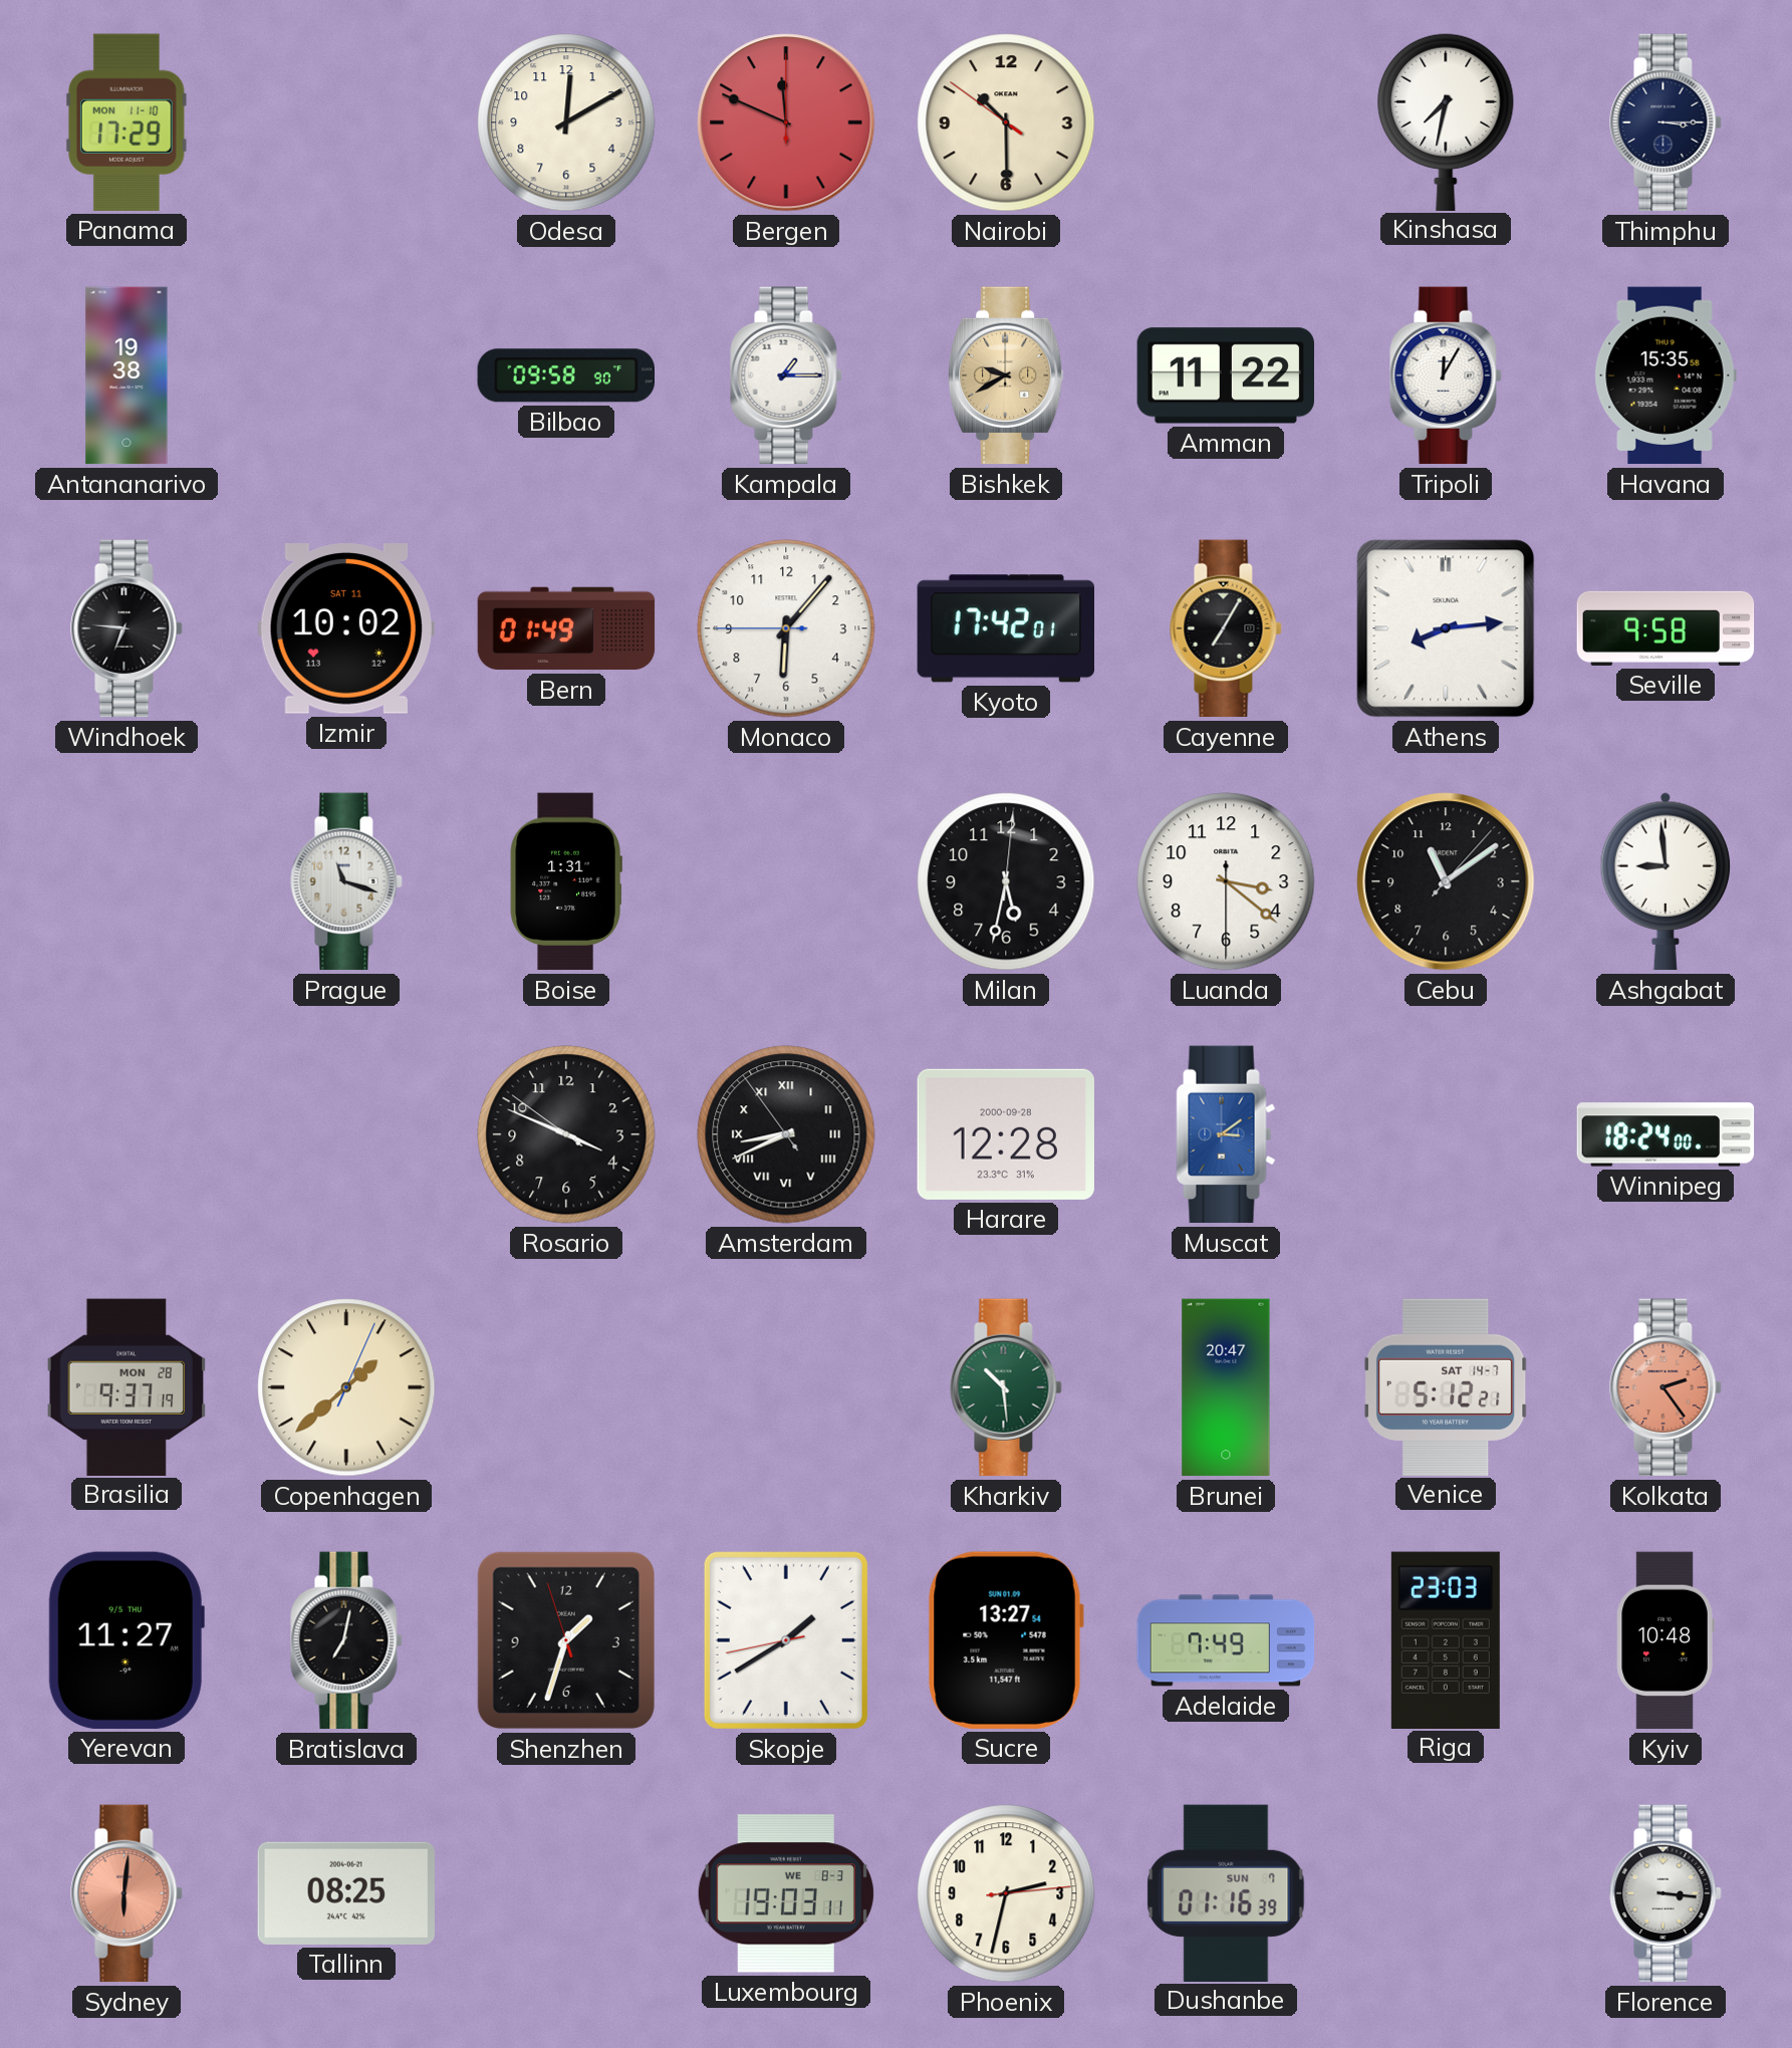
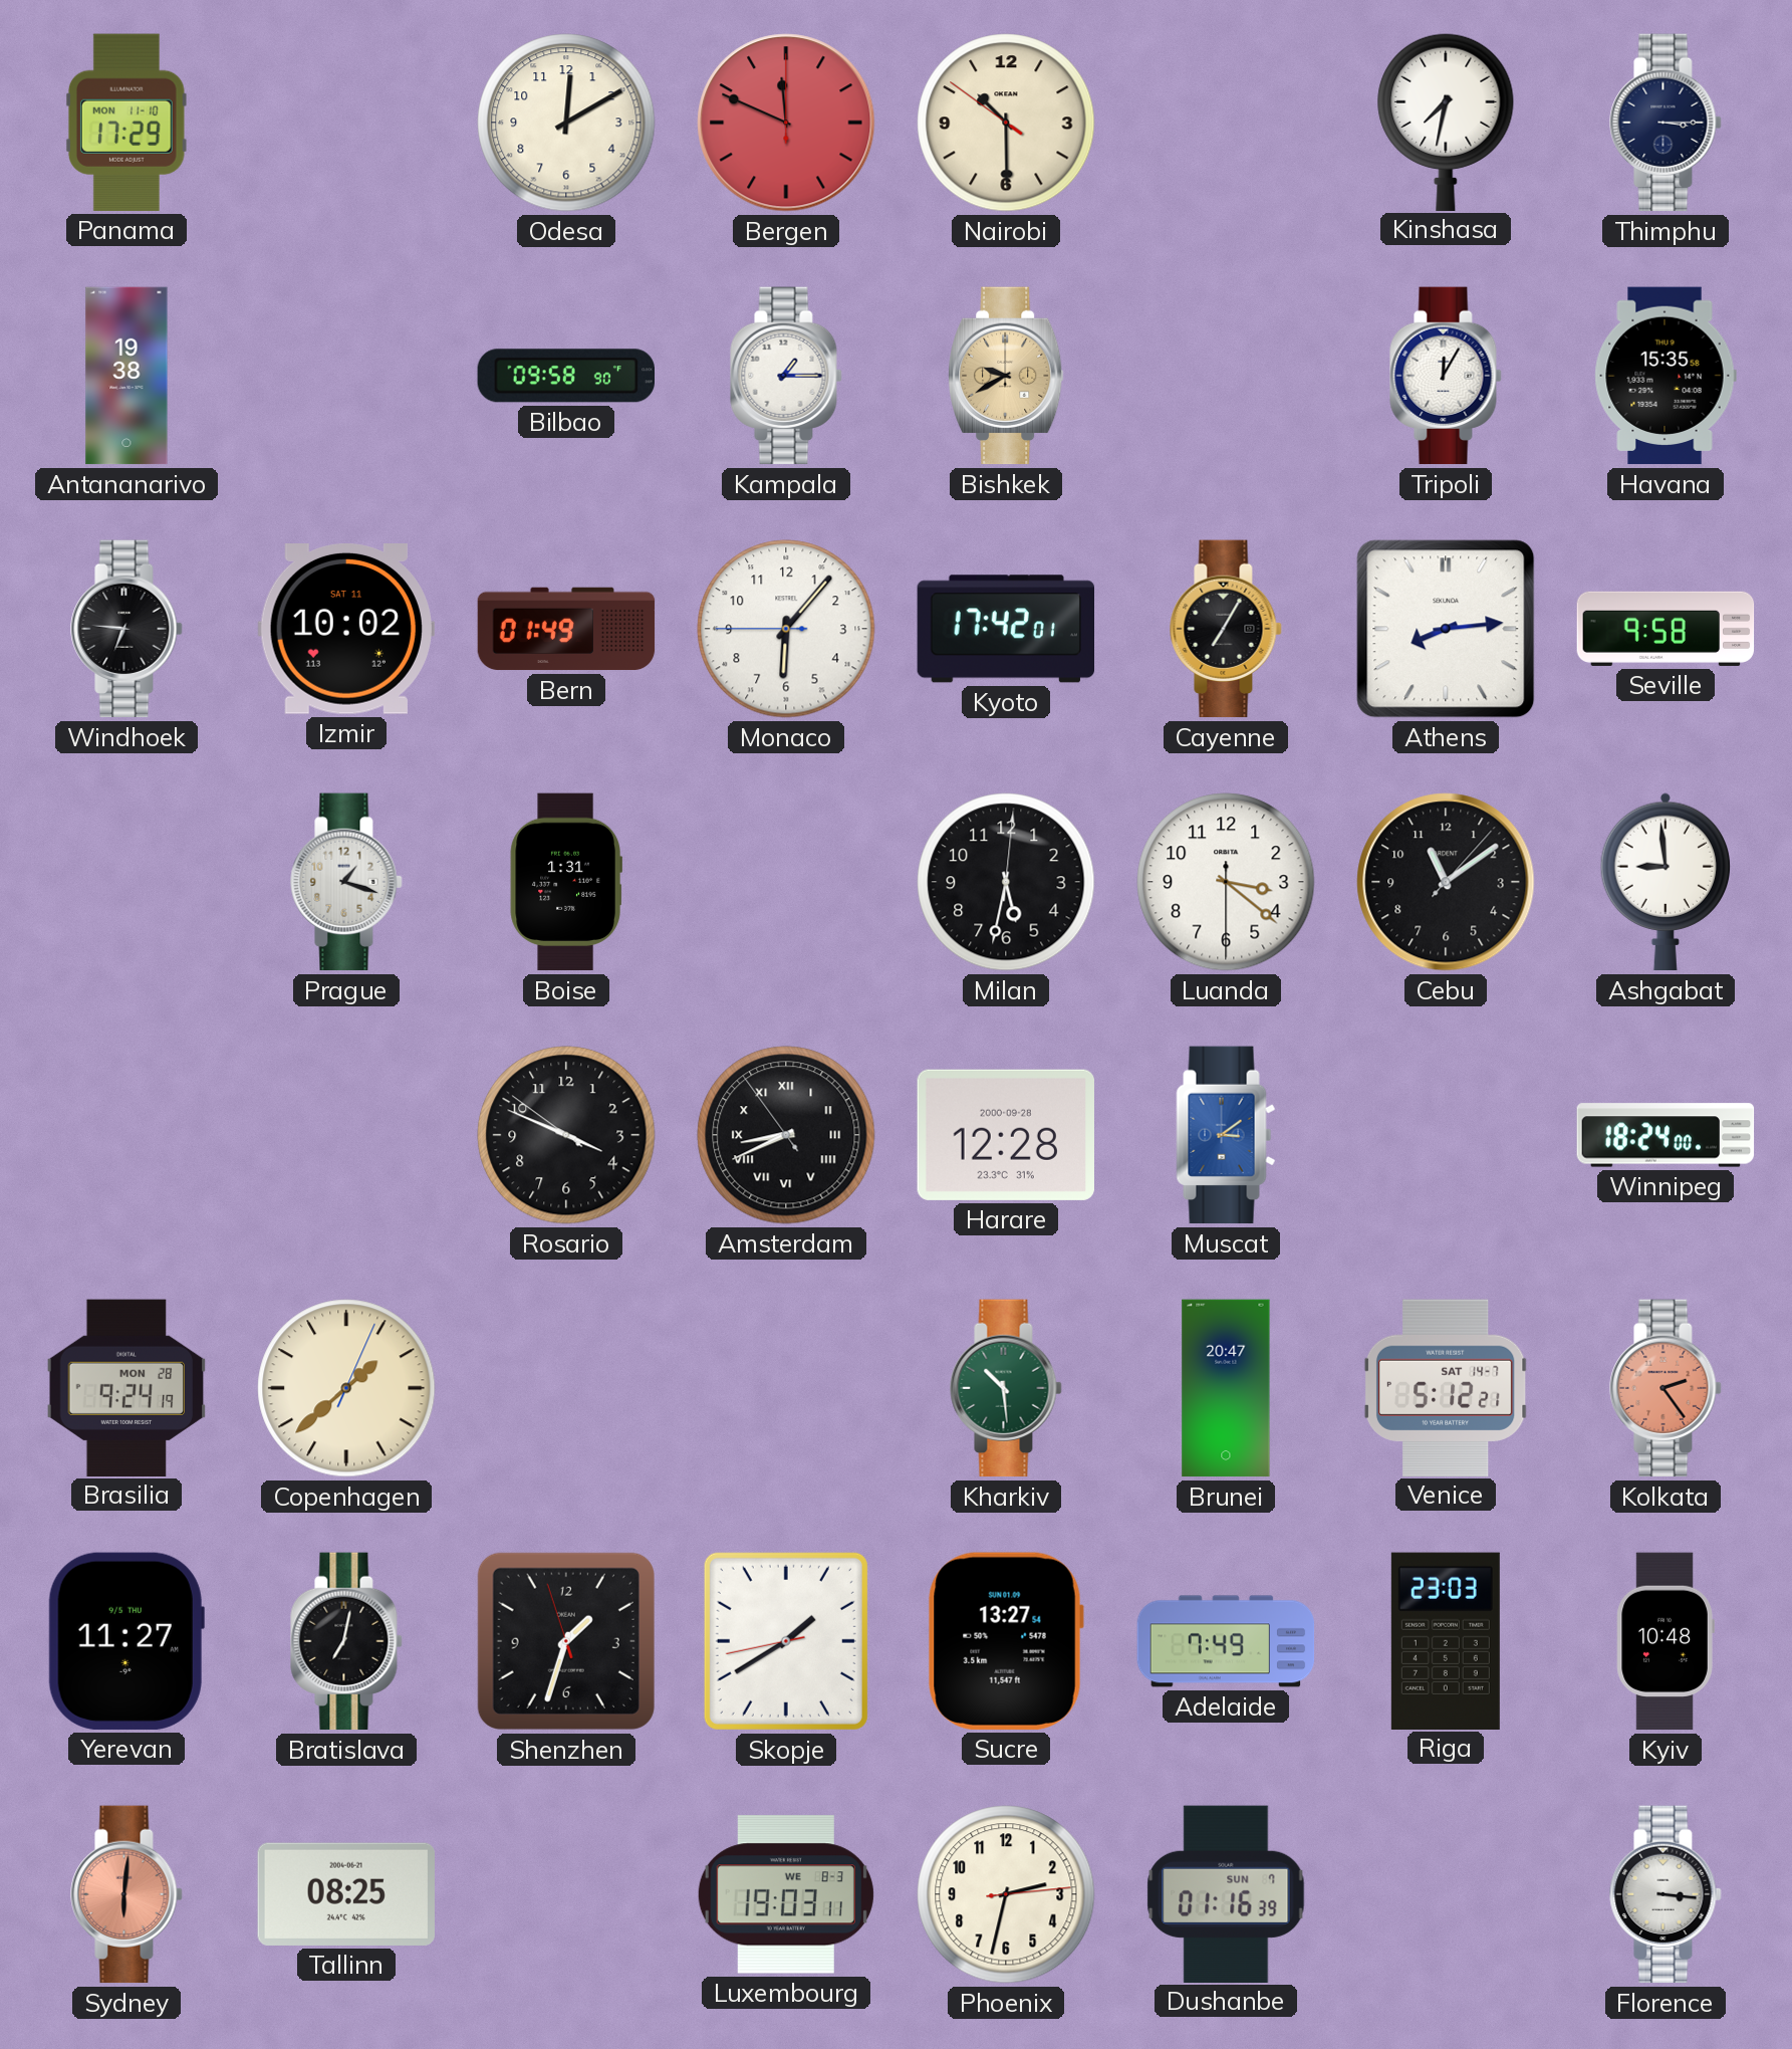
Amman: 11:22 -> none (1225, 375)
Prague: 11:18 -> 1:18 (346, 882)
Brasilia: 9:37 -> 9:24 (126, 1387)
